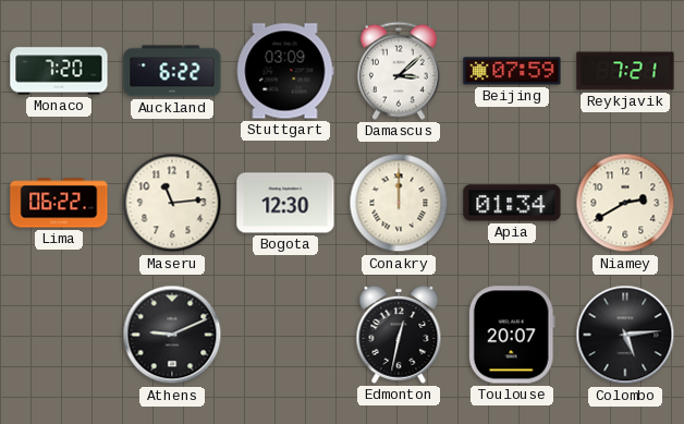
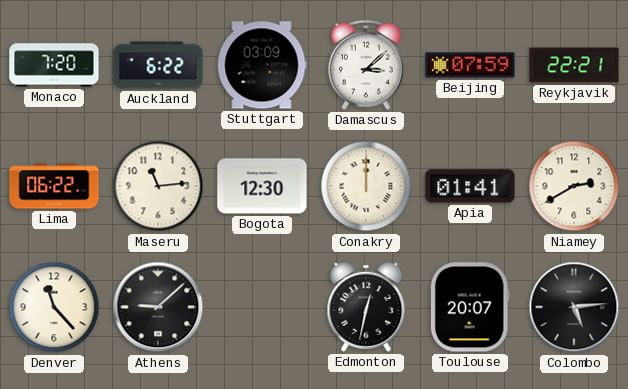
Reykjavik: 7:21 -> 22:21 (574, 65)
Apia: 01:34 -> 01:41 (470, 186)
Denver: none -> 11:23 (54, 307)
Athens: 9:11 -> 9:08 (158, 307)
